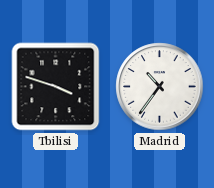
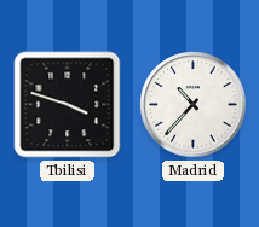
Madrid: 10:36 -> 10:37 (194, 105)
